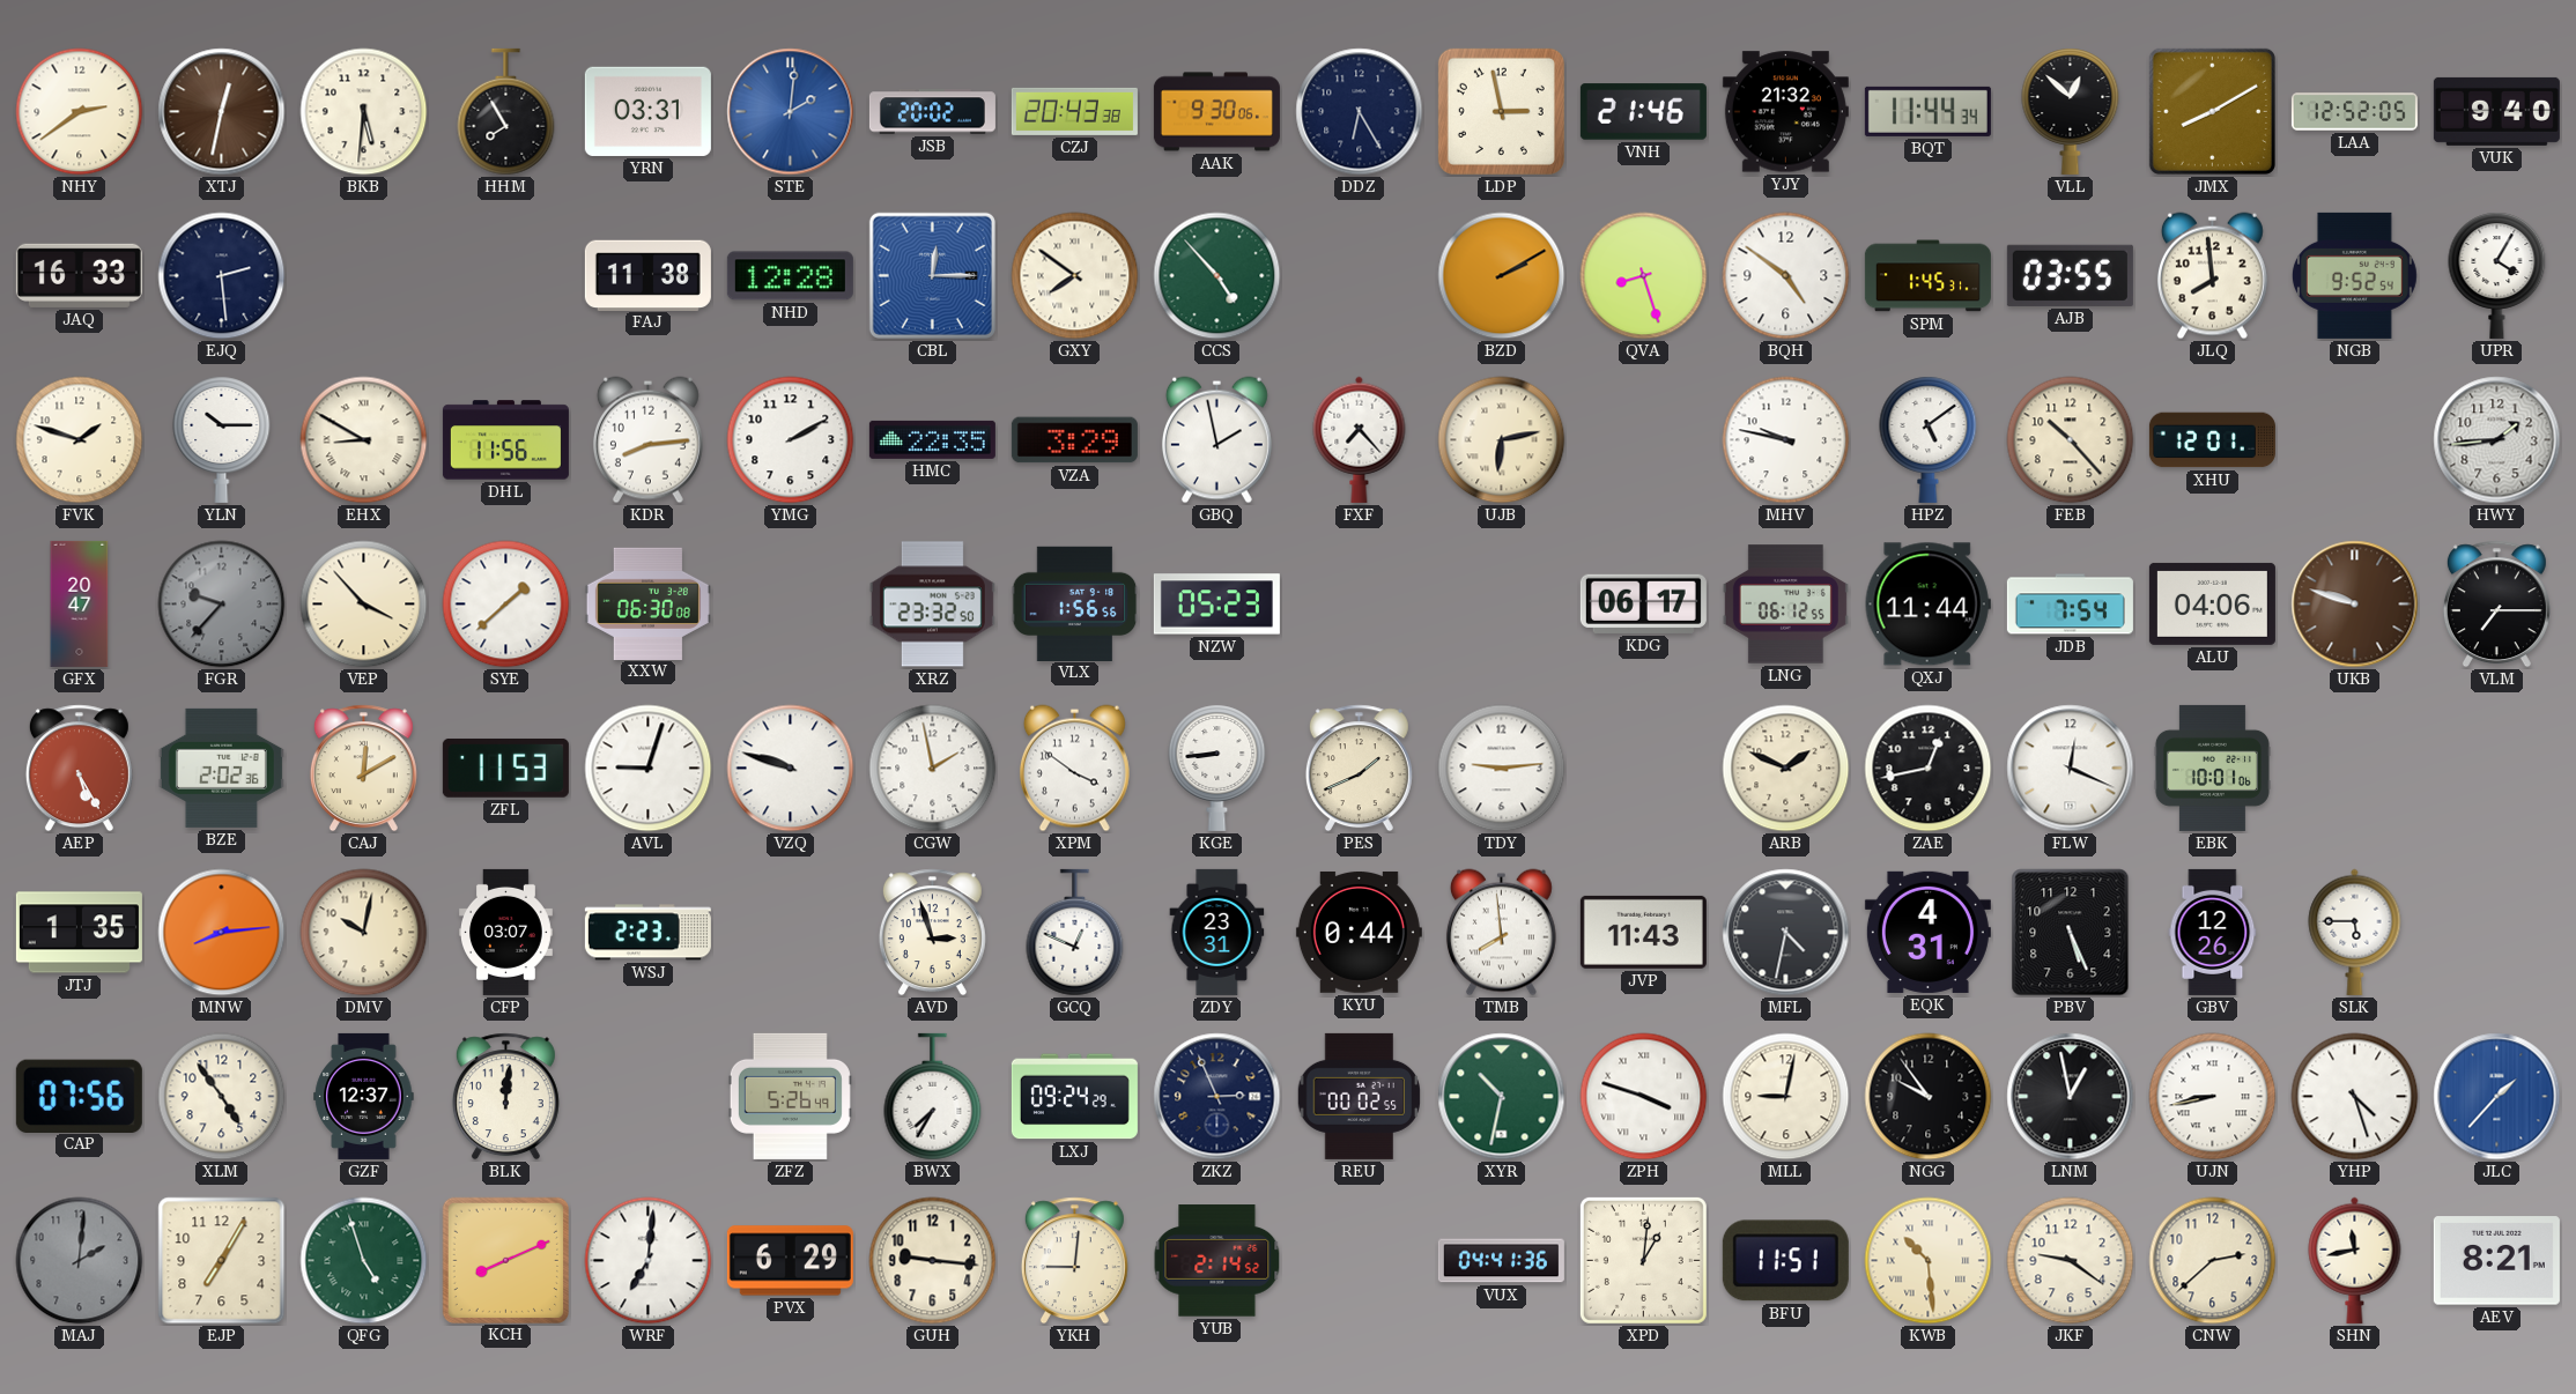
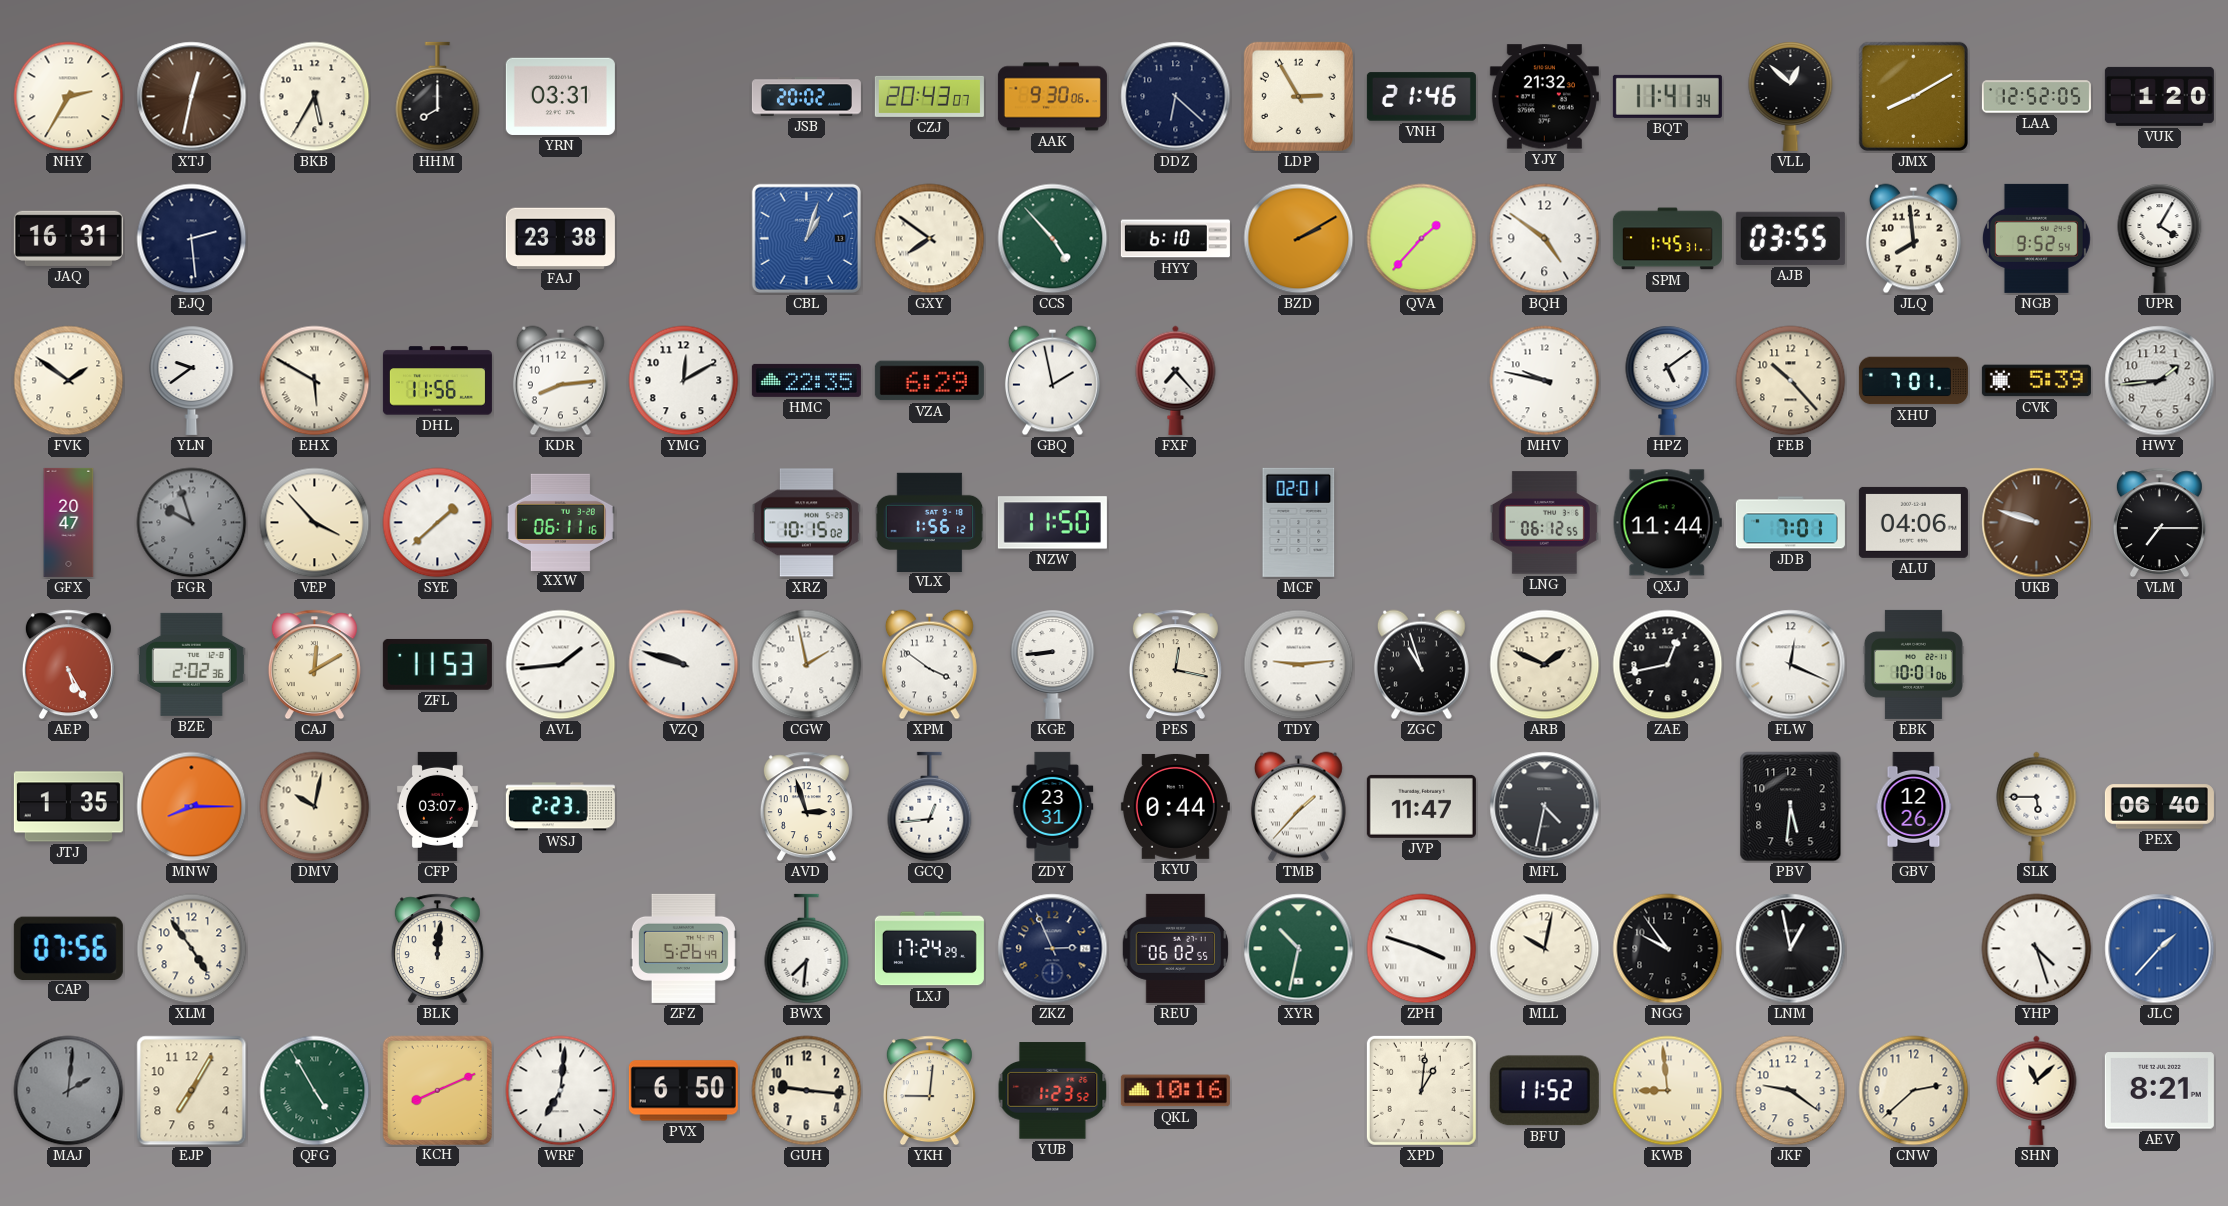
NHY: 2:39 -> 2:35 (69, 97)
BKB: 5:31 -> 5:35 (315, 97)
HHM: 7:55 -> 8:00 (438, 97)
STE: 2:01 -> none (791, 112)
CZJ: 20:43:38 -> 20:43:07 (929, 96)
DDZ: 6:25 -> 6:22 (1176, 97)
LDP: 2:58 -> 2:55 (1298, 96)
BQT: 11:44 -> 11:41 (1667, 96)
VUK: 9:40 -> 1:20 (2159, 96)
JAQ: 16:33 -> 16:31 (68, 238)
FAJ: 11:38 -> 23:38 (560, 238)
NHD: 12:28 -> none (790, 276)
CBL: 12:15 -> 1:03 (806, 238)
HYY: none -> 6:10 (1175, 239)
QVA: 8:27 -> 1:37 (1422, 239)
FVK: 1:48 -> 1:51 (69, 381)
YLN: 10:15 -> 9:39 (192, 380)
EHX: 8:50 -> 5:50 (315, 381)
YMG: 2:10 -> 12:10 (684, 381)
VZA: 3:29 -> 6:29 (929, 381)
UJB: 6:13 -> none (1502, 440)
XHU: 12:01 -> 7:01 (1913, 381)
CVK: none -> 5:39 (2036, 381)
FGR: 9:37 -> 9:57 (192, 523)
XXW: 06:30 -> 06:11 (560, 522)
XRZ: 23:32 -> 10:15 (806, 523)
VLX: 1:56:56 -> 1:56:12 (930, 522)
NZW: 05:23 -> 11:50 (1052, 523)
MCF: none -> 02:01 (1299, 522)
KDG: 06:17 -> none (1643, 603)
JDB: 7:54 -> 7:01 (1790, 523)
AVL: 9:03 -> 1:44 (561, 665)
PES: 1:41 -> 12:17 (1175, 665)
ZGC: none -> 10:57 (1421, 665)
MNW: 8:14 -> 8:15 (192, 807)
GCQ: 12:49 -> 12:44 (930, 807)
TMB: 7:59 -> 1:37 (1298, 807)
JVP: 11:43 -> 11:47 (1421, 806)
EQK: 4:31 -> none (1927, 932)
PBV: 5:26 -> 5:31 (1791, 807)
PEX: none -> 06:40 (2159, 807)
GZF: 12:37 -> none (364, 1096)
BWX: 7:35 -> 7:31 (807, 949)
LXJ: 09:24 -> 17:24 (929, 949)
REU: 00:02 -> 06:02 (1175, 948)
MLL: 9:02 -> 10:02 (1545, 949)
UJN: 8:43 -> none (2213, 1097)
QFG: 4:57 -> 4:55 (315, 1091)
PVX: 6:29 -> 6:50 (683, 1091)
YUB: 2:14 -> 1:23 (1053, 1091)
QKL: none -> 10:16 (1175, 1091)
VUX: 04:41 -> none (1501, 1261)
BFU: 11:51 -> 11:52 (1544, 1091)
KWB: 10:29 -> 8:59 (1668, 1091)
SHN: 11:43 -> 11:08 (2037, 1090)
